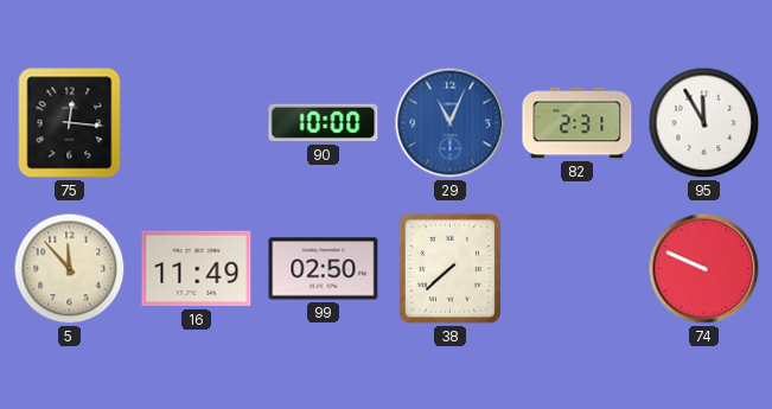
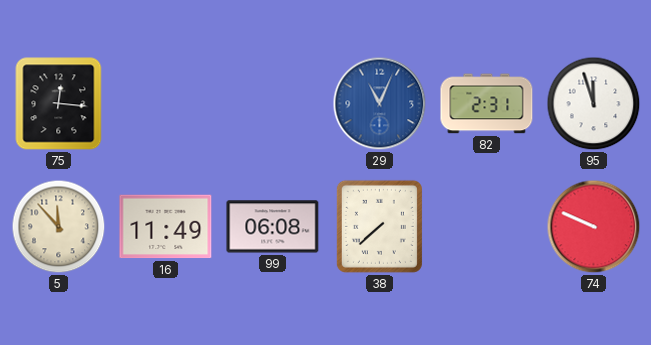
90: 10:00 -> none (324, 123)
95: 11:55 -> 11:57 (594, 104)
99: 02:50 -> 06:08 (273, 227)
